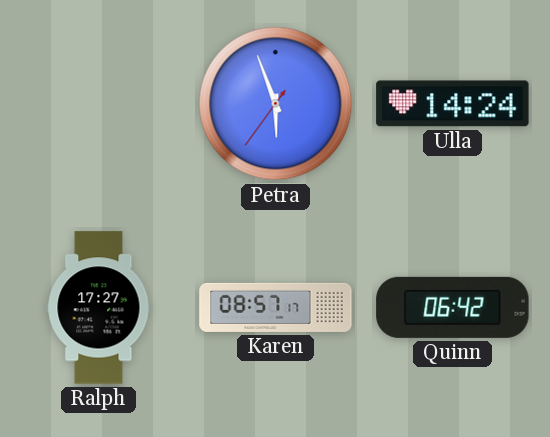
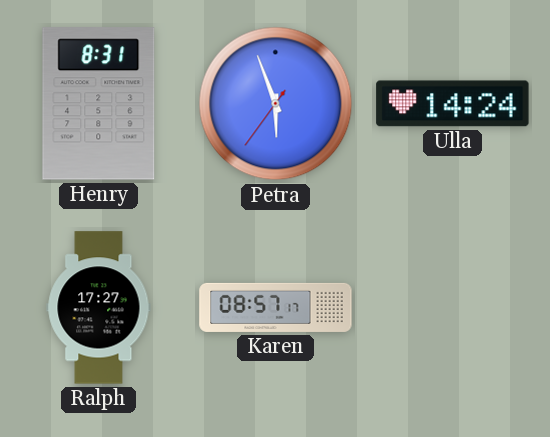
Henry: none -> 8:31 (99, 104)
Quinn: 06:42 -> none (453, 307)
